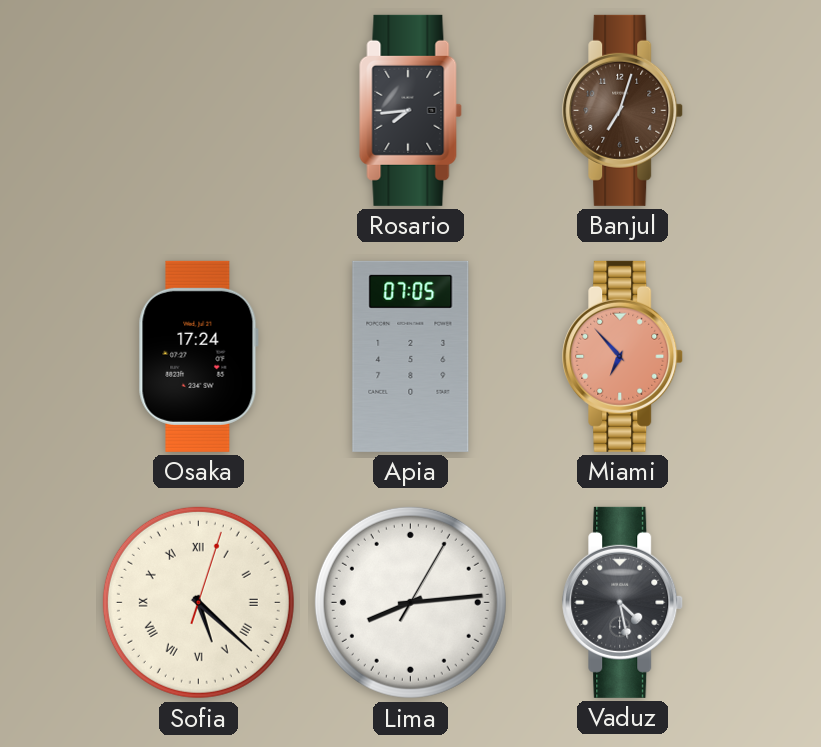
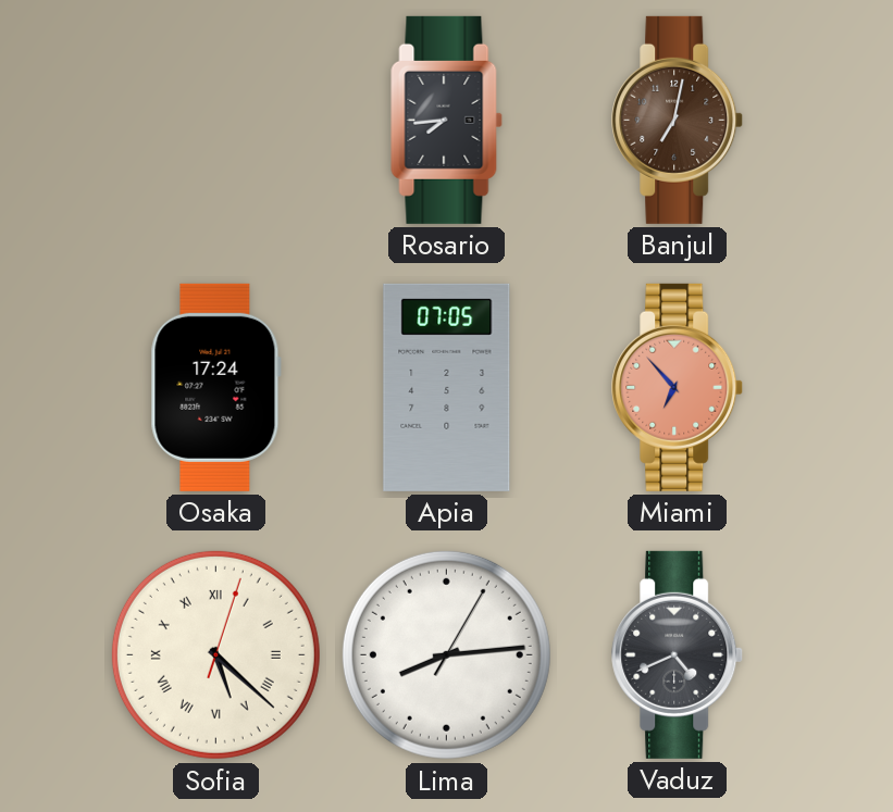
Banjul: 7:03 -> 7:02 (678, 120)
Vaduz: 4:28 -> 4:41 (678, 654)
